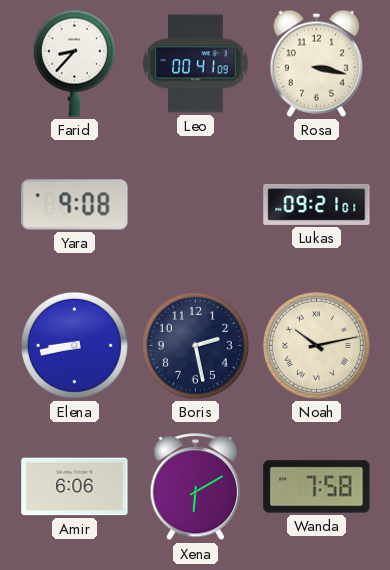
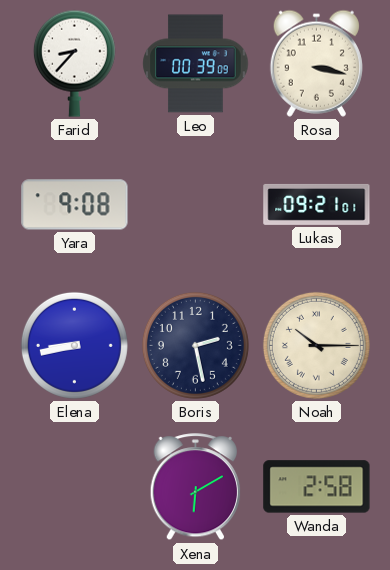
Leo: 00:41 -> 00:39 (196, 64)
Noah: 10:13 -> 10:15 (316, 345)
Amir: 6:06 -> none (75, 487)
Wanda: 7:58 -> 2:58 (317, 487)
